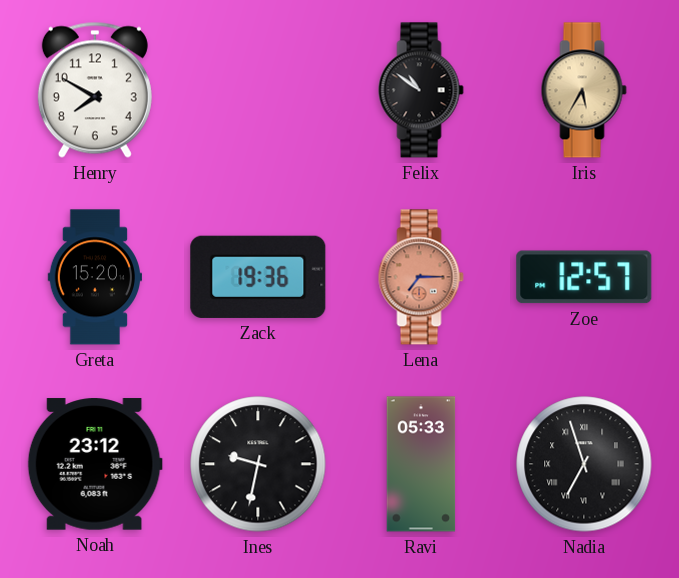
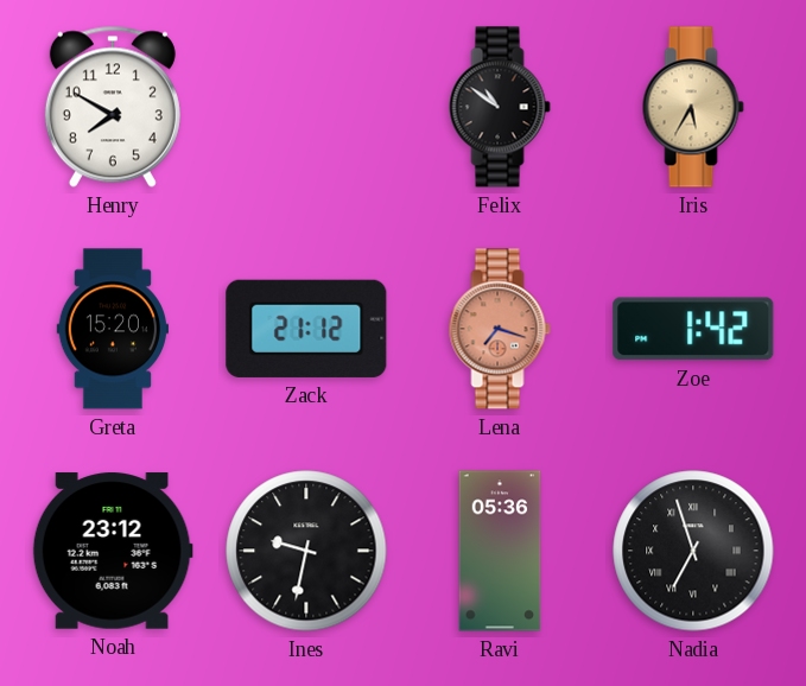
Zack: 19:36 -> 21:12 (306, 329)
Lena: 7:15 -> 7:18 (500, 329)
Zoe: 12:57 -> 1:42 (693, 329)
Ravi: 05:33 -> 05:36 (500, 551)
